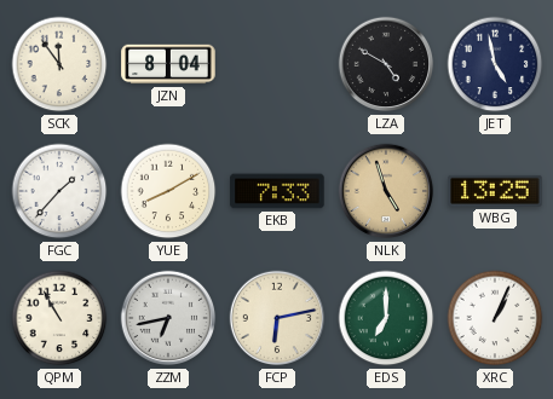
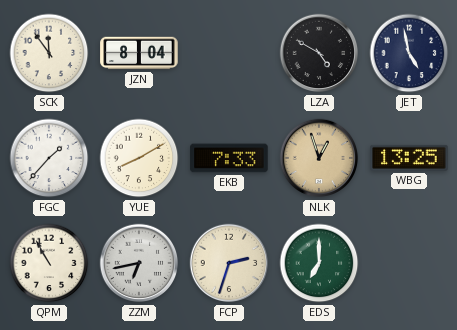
NLK: 4:57 -> 12:57 (319, 158)
FCP: 6:13 -> 2:33 (229, 263)
XRC: 1:04 -> none (495, 318)
